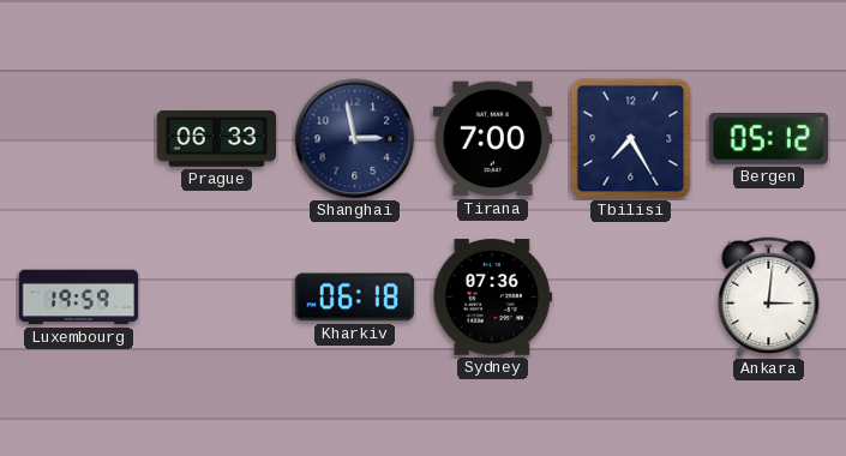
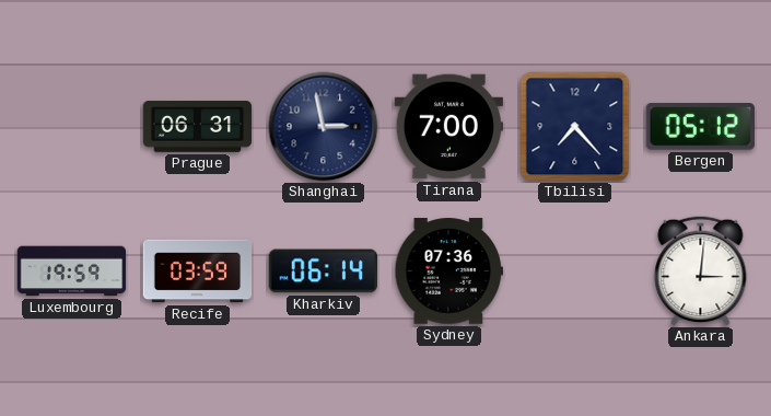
Prague: 06:33 -> 06:31 (198, 127)
Tbilisi: 7:25 -> 7:23 (575, 127)
Recife: none -> 03:59 (198, 271)
Kharkiv: 06:18 -> 06:14 (323, 271)
